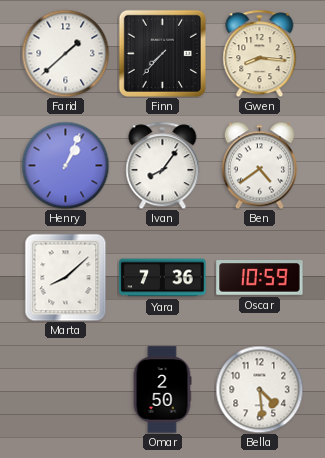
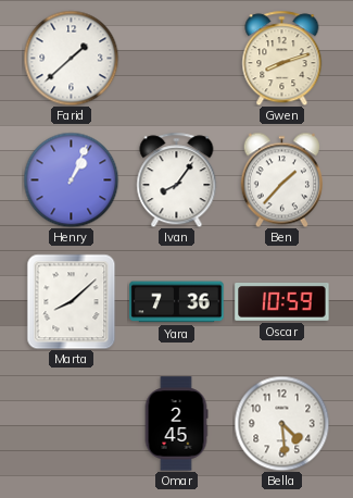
Finn: 7:37 -> none (162, 53)
Gwen: 8:16 -> 8:12 (282, 58)
Ben: 4:39 -> 1:37 (281, 179)
Omar: 2:50 -> 2:45 (176, 424)
